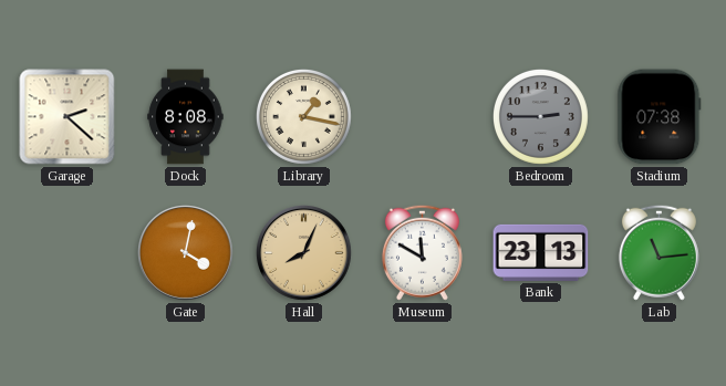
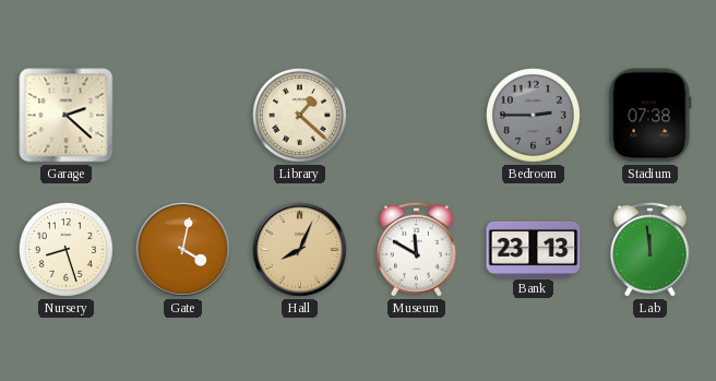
Dock: 8:08 -> none (186, 117)
Library: 1:17 -> 1:22 (299, 115)
Nursery: none -> 8:27 (65, 249)
Lab: 11:14 -> 11:59 (649, 249)
